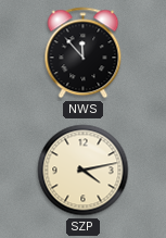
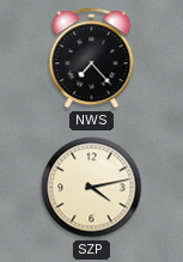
NWS: 11:53 -> 7:23 (92, 59)
